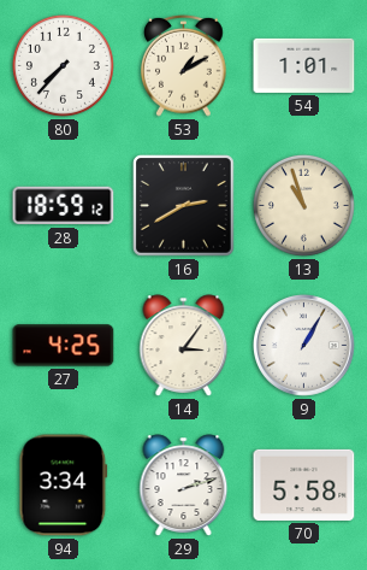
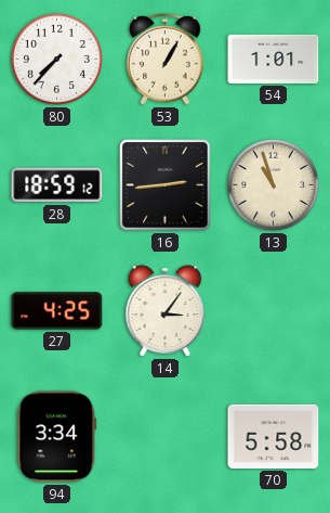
53: 1:10 -> 1:05 (166, 59)
16: 2:40 -> 2:44 (166, 185)
9: 1:05 -> none (304, 346)
29: 2:12 -> none (184, 486)
